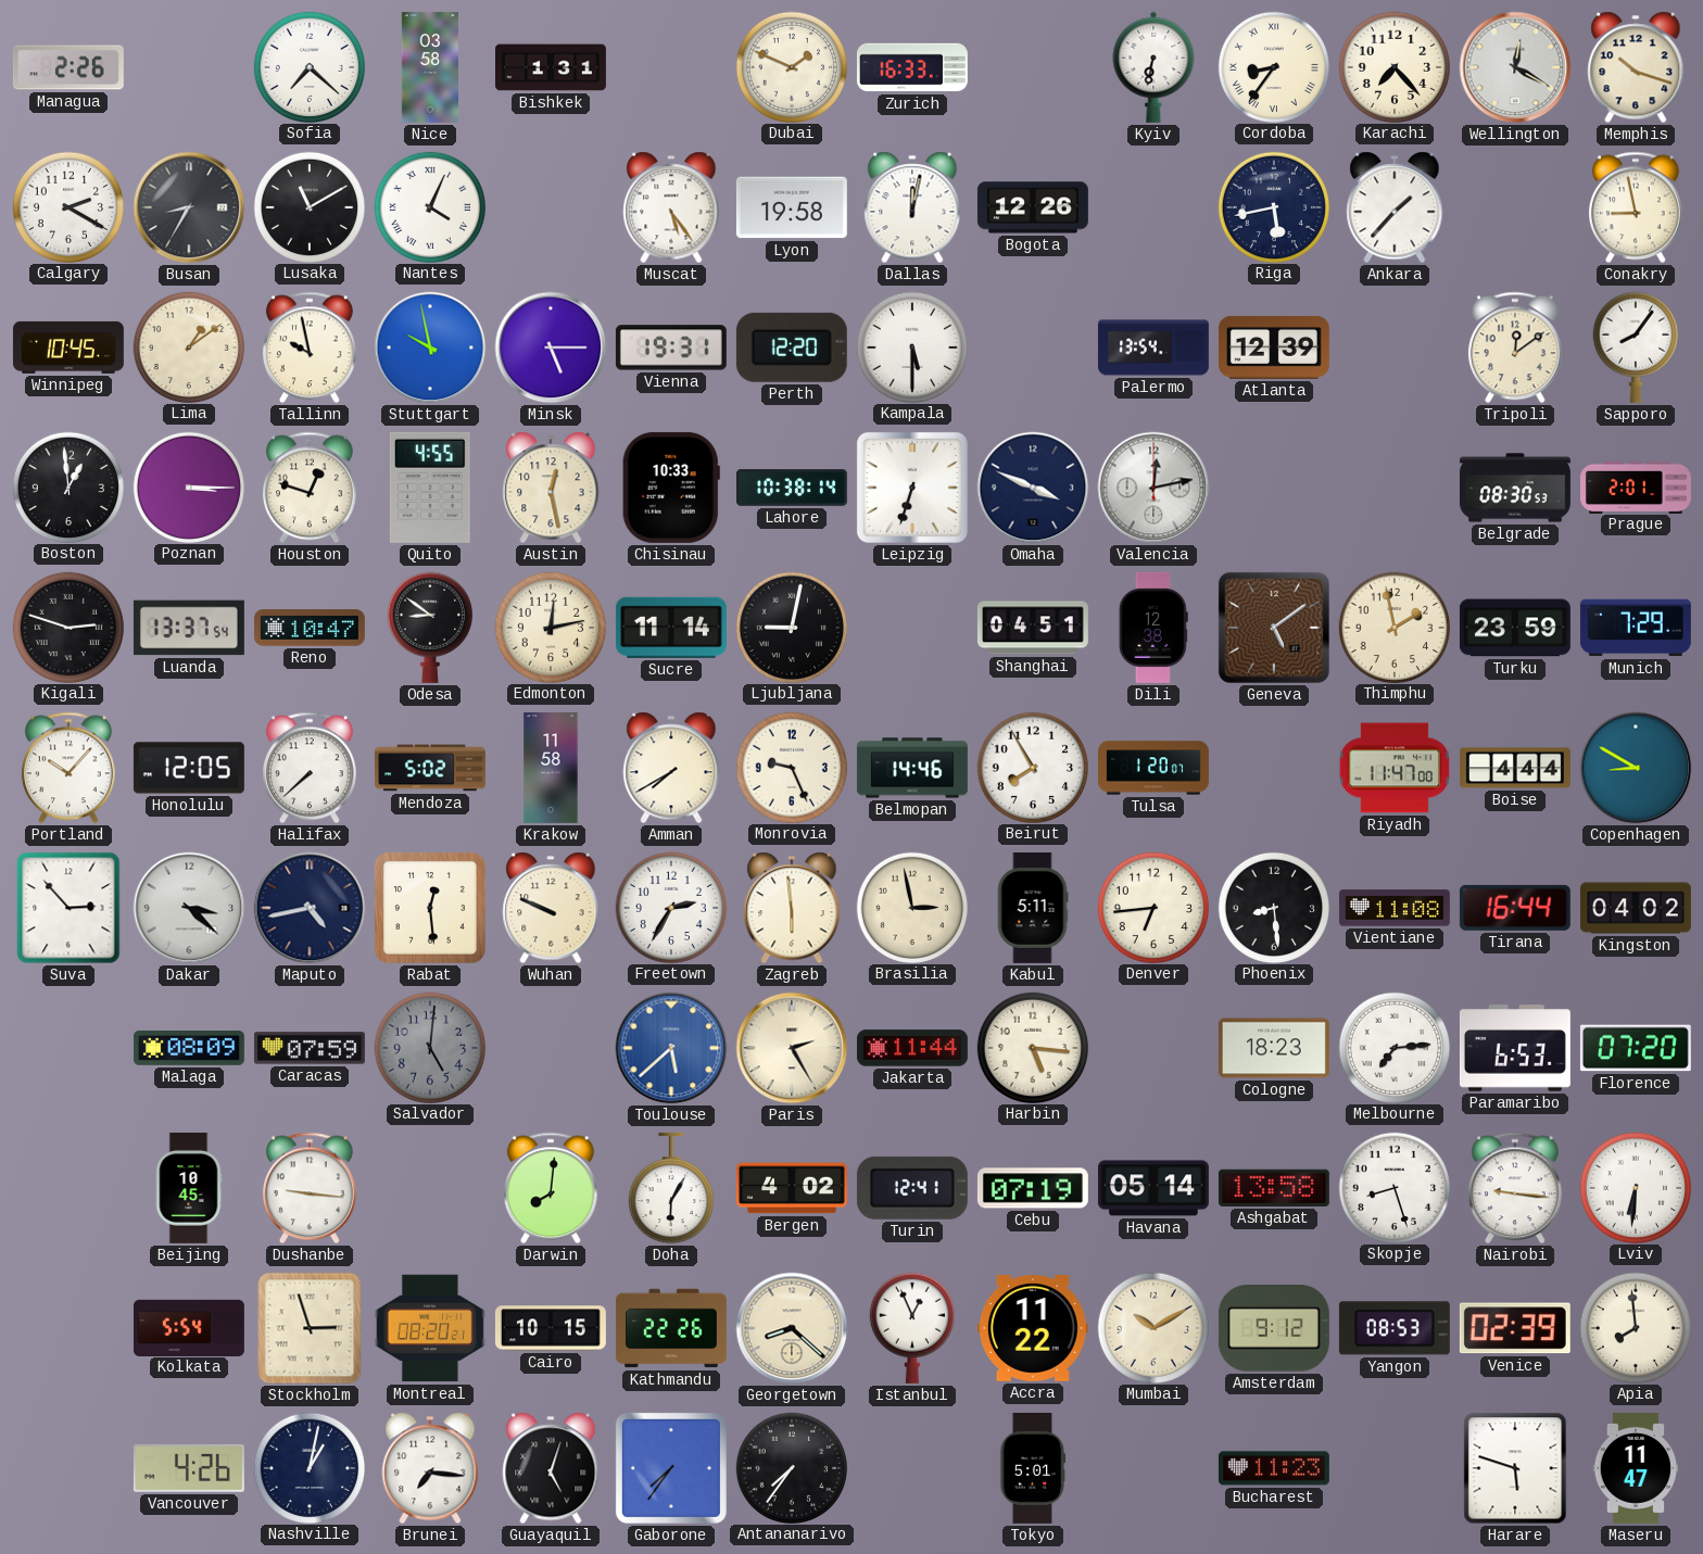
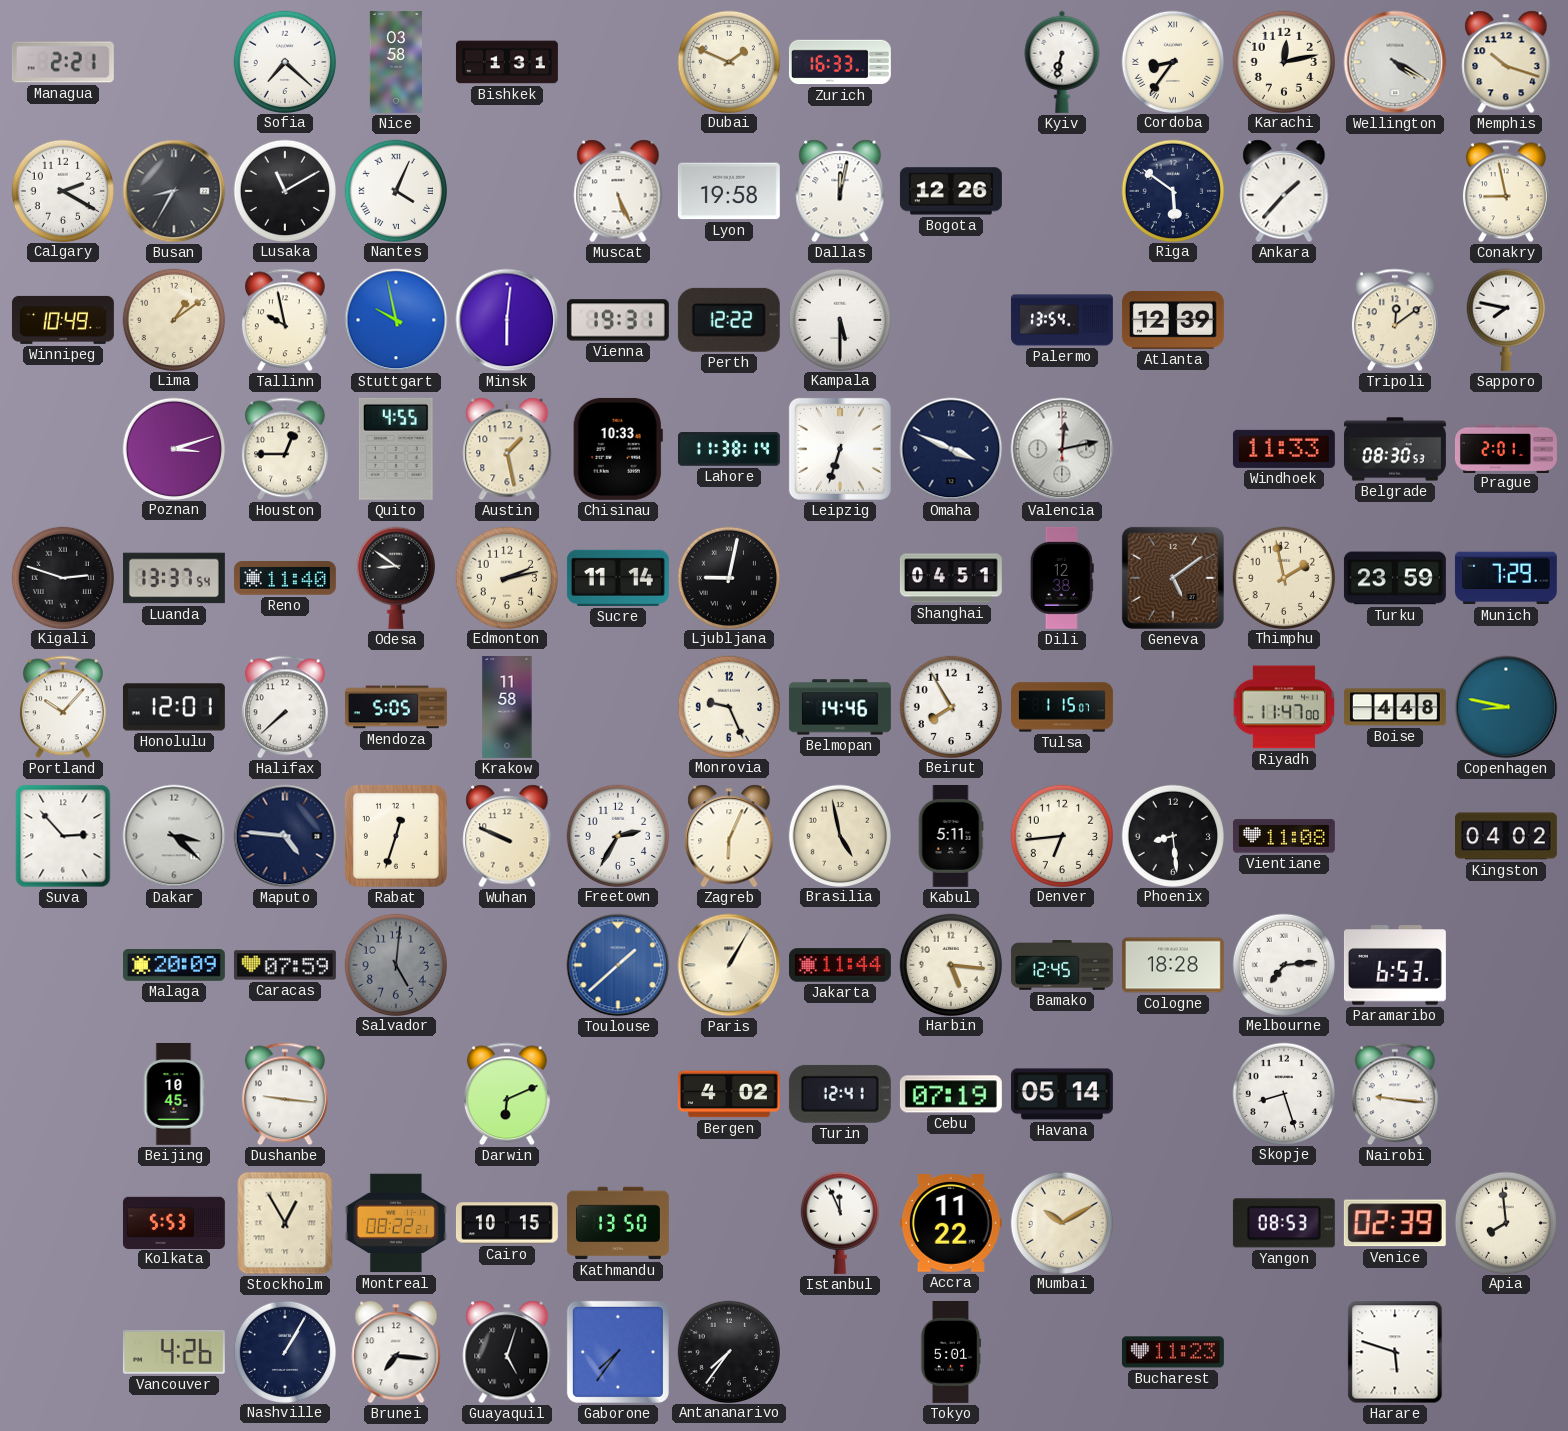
Managua: 2:26 -> 2:21 (63, 62)
Karachi: 7:23 -> 12:13 (1283, 61)
Wellington: 12:20 -> 4:20 (1395, 62)
Muscat: 5:24 -> 5:26 (618, 191)
Riga: 5:43 -> 5:51 (1172, 190)
Winnipeg: 10:45 -> 10:49 (63, 320)
Minsk: 5:15 -> 6:01 (507, 320)
Perth: 12:20 -> 12:22 (729, 320)
Sapporo: 8:06 -> 7:47 (1506, 320)
Boston: 12:59 -> none (67, 487)
Poznan: 3:15 -> 3:12 (173, 448)
Houston: 12:48 -> 12:45 (285, 449)
Austin: 12:28 -> 1:28 (507, 449)
Lahore: 10:38 -> 11:38 (729, 449)
Windhoek: none -> 11:33 (1284, 449)
Reno: 10:47 -> 11:40 (285, 578)
Edmonton: 12:13 -> 2:13 (506, 577)
Honolulu: 12:05 -> 12:01 (174, 707)
Mendoza: 5:02 -> 5:05 (396, 707)
Amman: 7:40 -> none (671, 768)
Tulsa: 1:20 -> 1:15 (1063, 707)
Boise: 4:44 -> 4:48 (1395, 707)
Copenhagen: 8:50 -> 8:47 (1506, 707)
Maputo: 4:43 -> 4:46 (285, 836)
Rabat: 12:29 -> 12:33 (396, 836)
Zagreb: 5:59 -> 6:04 (729, 836)
Brasilia: 2:58 -> 4:58 (839, 835)
Tirana: 16:44 -> none (1515, 908)
Malaga: 08:09 -> 20:09 (174, 966)
Toulouse: 5:38 -> 1:38 (618, 965)
Paris: 2:25 -> 1:05 (729, 965)
Bamako: none -> 12:45 (1062, 966)
Cologne: 18:23 -> 18:28 (1173, 965)
Florence: 07:20 -> none (1636, 1048)
Darwin: 8:01 -> 6:11 (507, 1094)
Doha: 6:05 -> none (671, 1188)
Ashgabat: 13:58 -> none (1274, 1188)
Lviv: 6:31 -> none (1635, 1187)
Kolkata: 5:54 -> 5:53 (174, 1222)
Stockholm: 2:57 -> 12:55 (285, 1223)
Montreal: 08:20 -> 08:22 (396, 1223)
Kathmandu: 22:26 -> 13:50 (618, 1223)
Georgetown: 8:22 -> none (792, 1328)
Istanbul: 12:56 -> 11:56 (840, 1223)
Amsterdam: 9:12 -> none (1274, 1328)
Nashville: 1:02 -> 1:05 (284, 1351)
Maseru: 11:47 -> none (1636, 1468)
